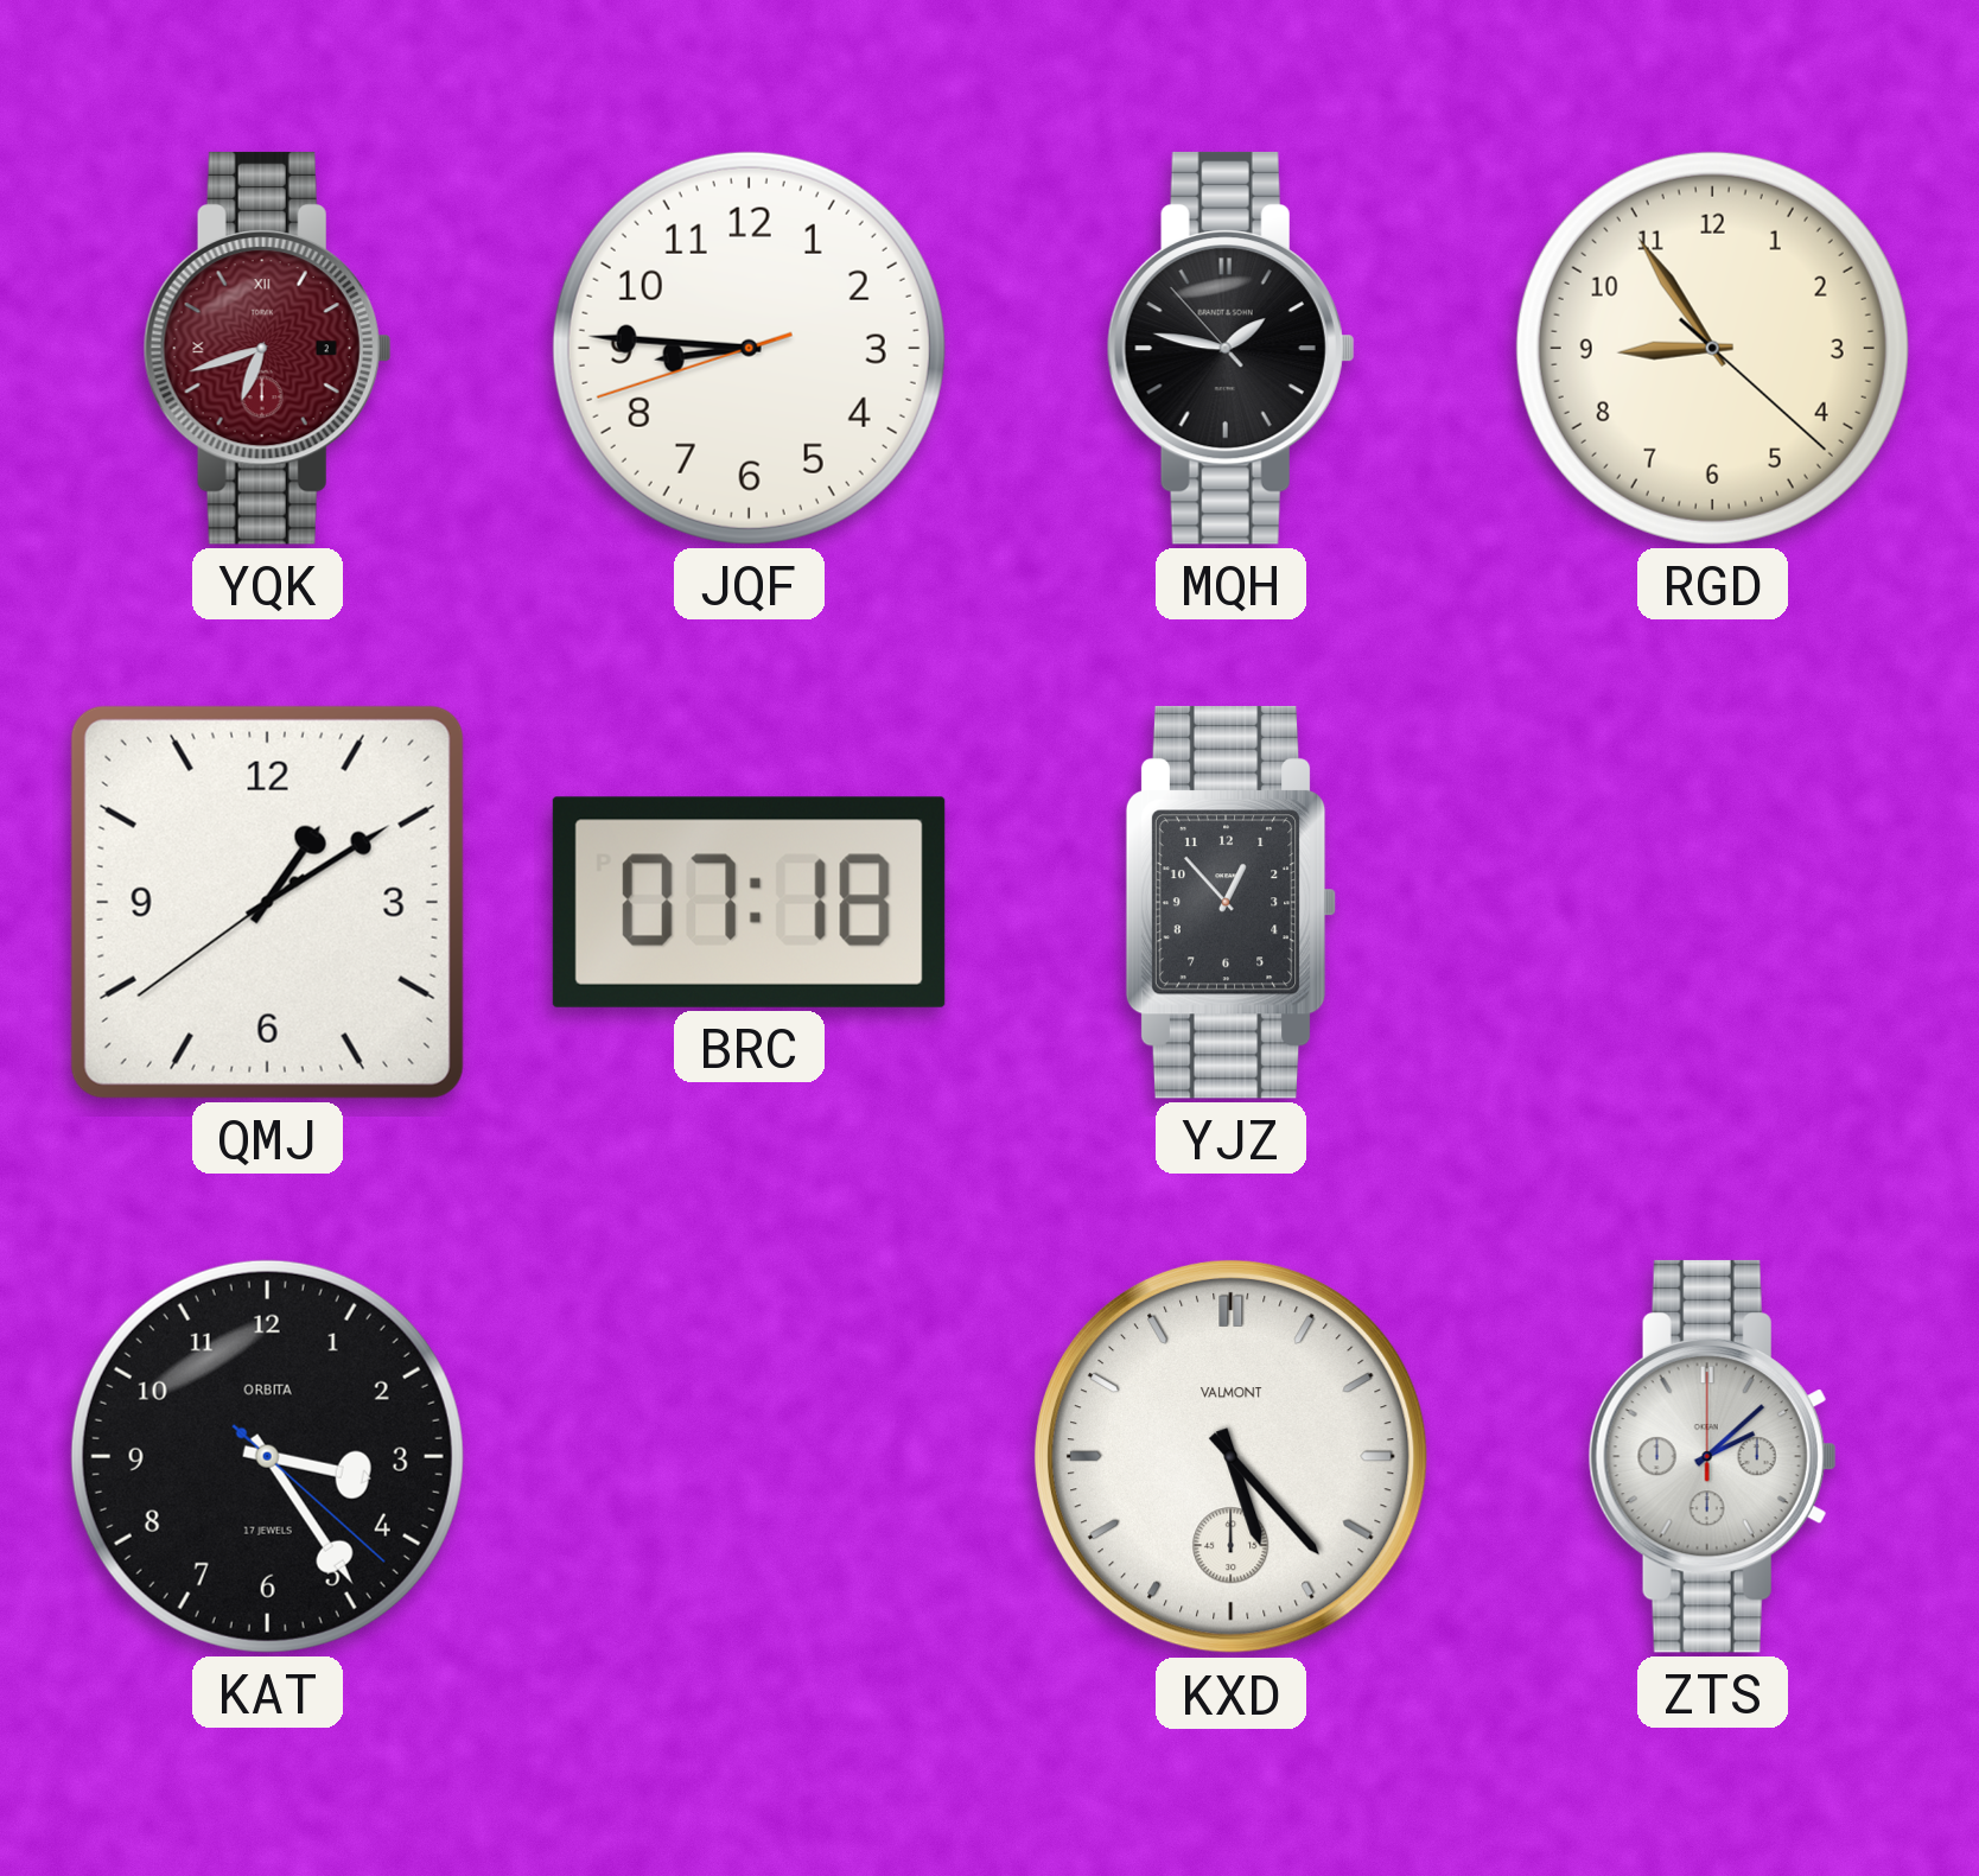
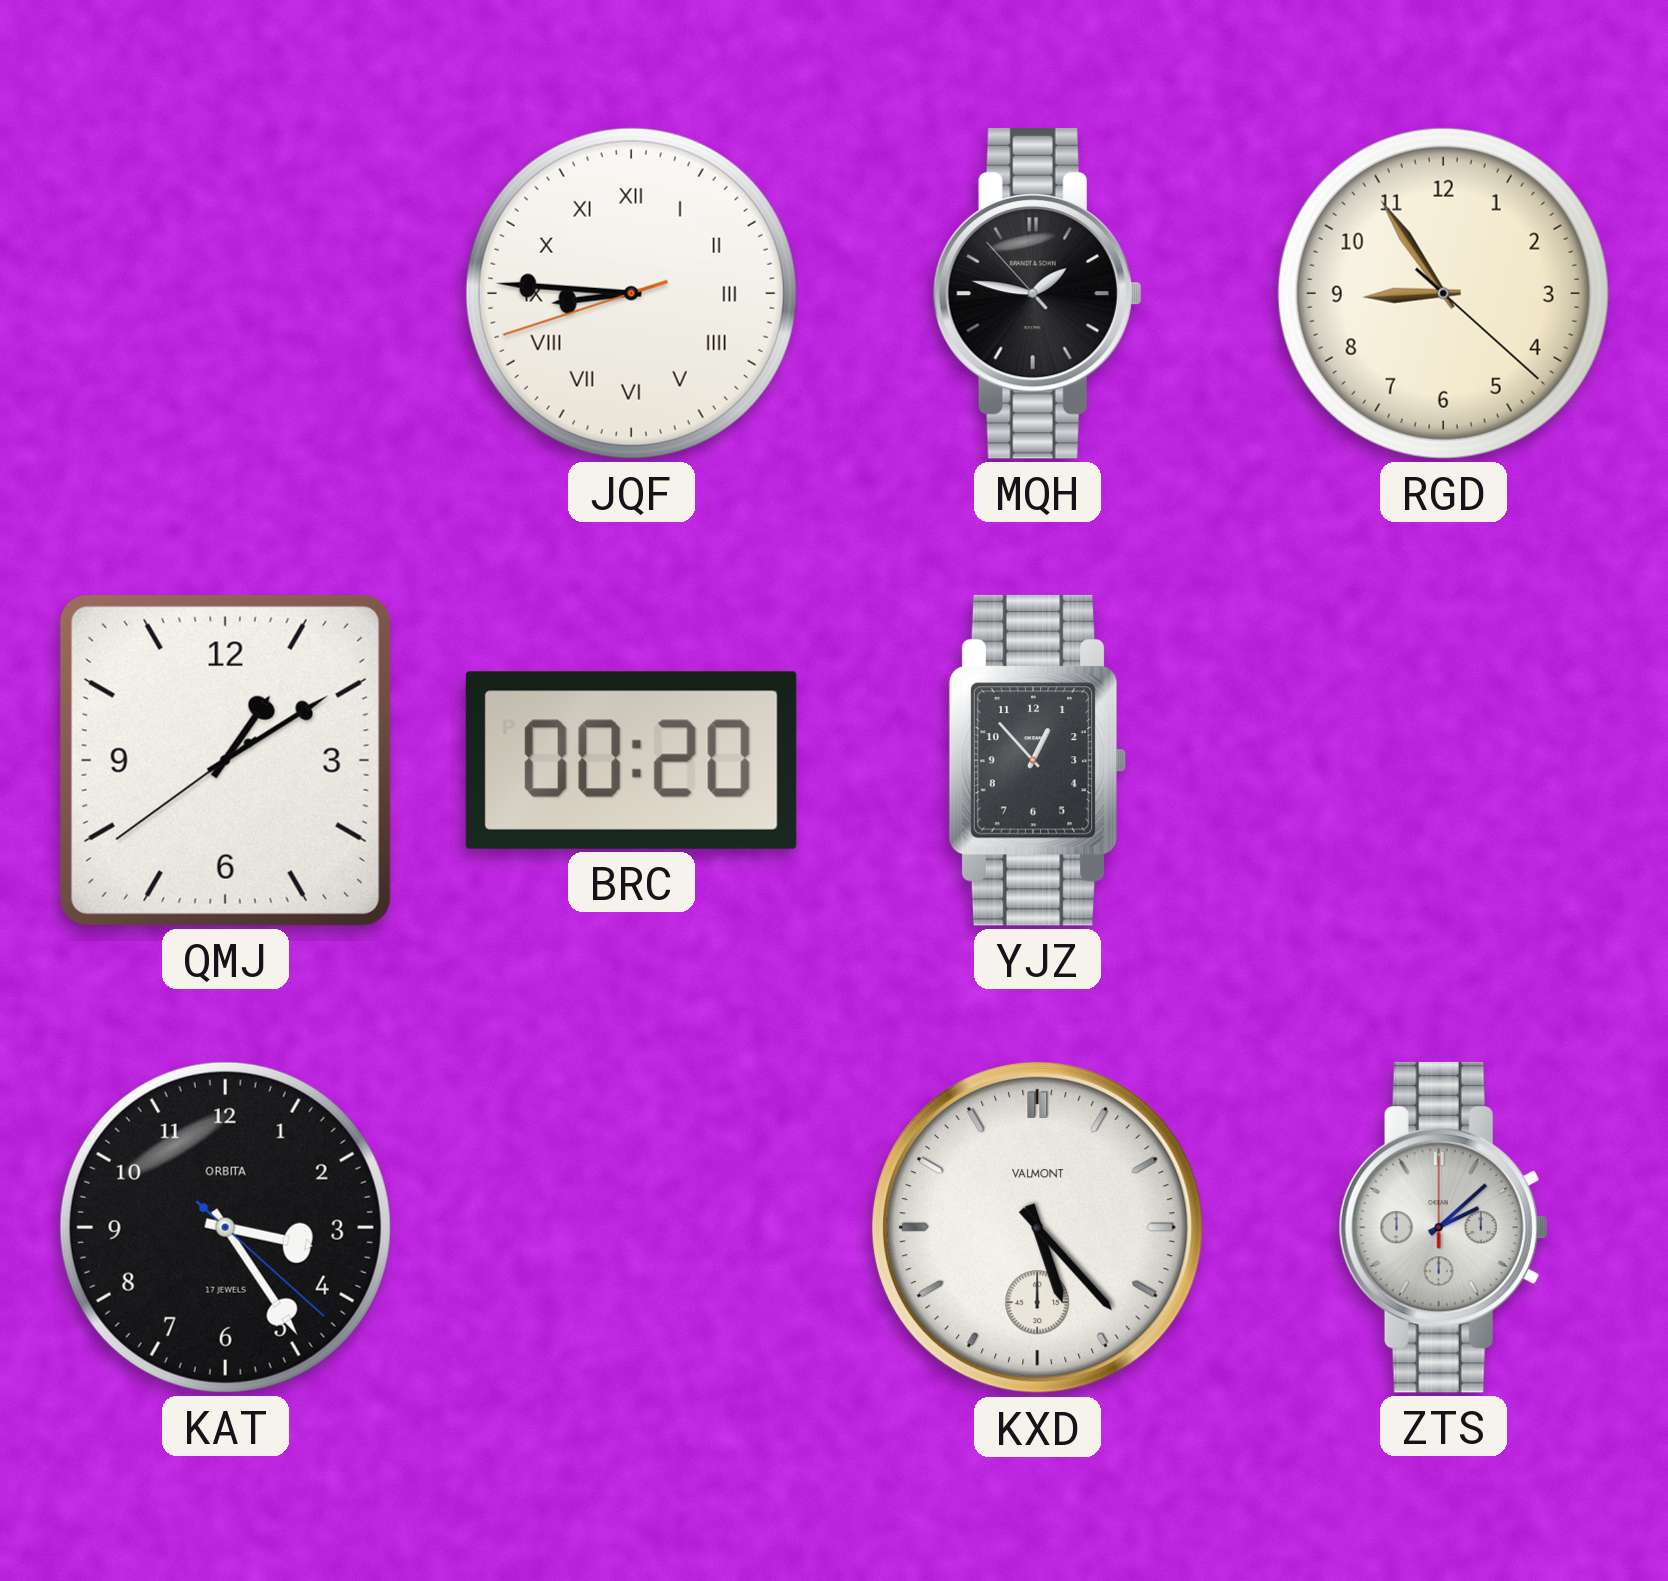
YQK: 6:42 -> none (267, 348)
JQF numerals: Arabic -> Roman (631, 293)
BRC: 07:18 -> 00:20 (631, 760)
